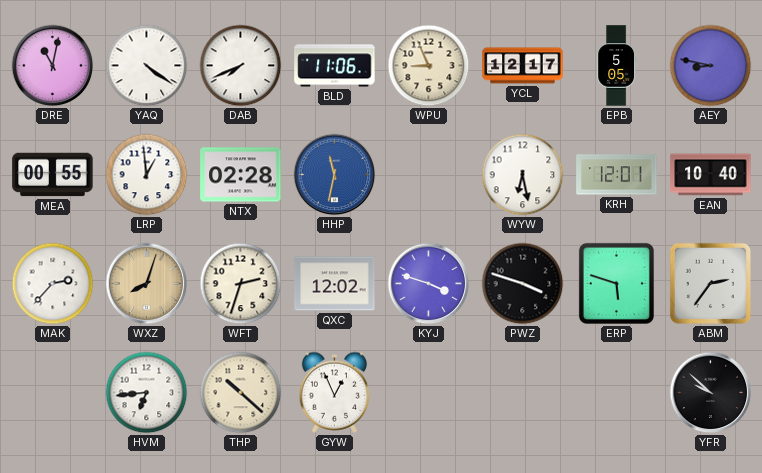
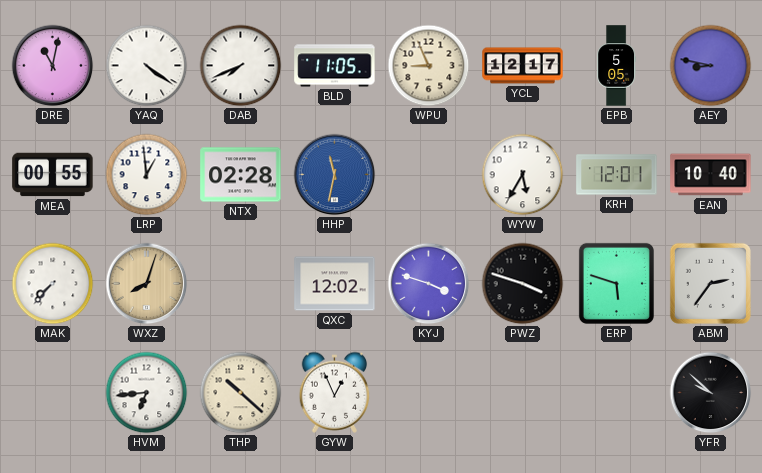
BLD: 11:06 -> 11:05 (335, 66)
WYW: 6:28 -> 5:35 (523, 175)
MAK: 2:37 -> 7:37 (53, 284)
WFT: 2:33 -> none (241, 284)
